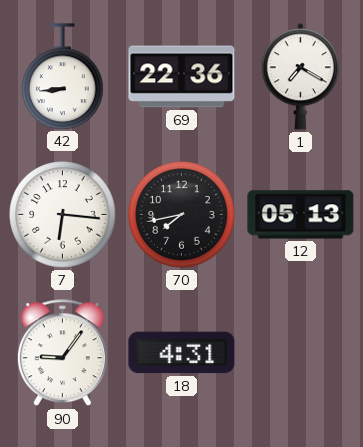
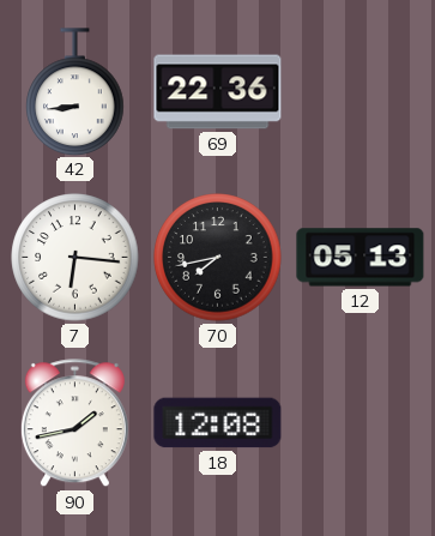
1: 7:20 -> none (300, 77)
90: 9:06 -> 1:43 (74, 423)
18: 4:31 -> 12:08 (218, 423)
